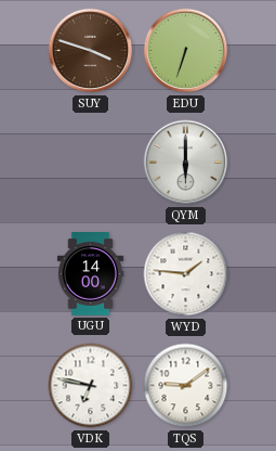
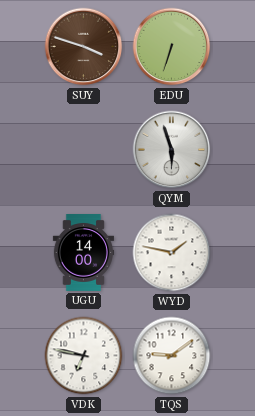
QYM: 6:00 -> 5:57 (172, 150)
WYD: 1:46 -> 1:47 (172, 253)
